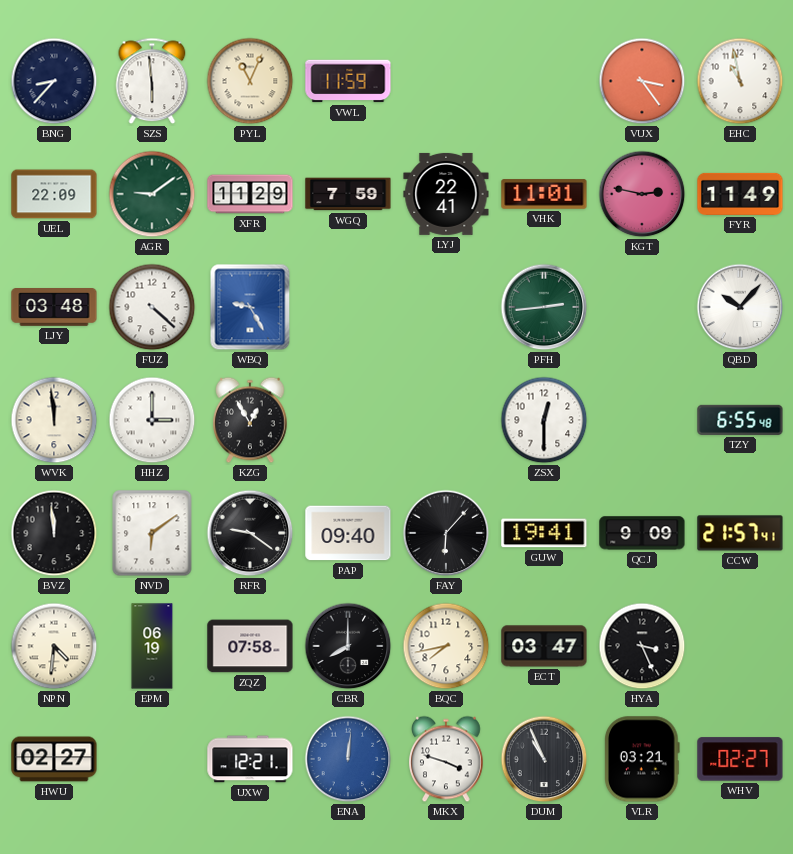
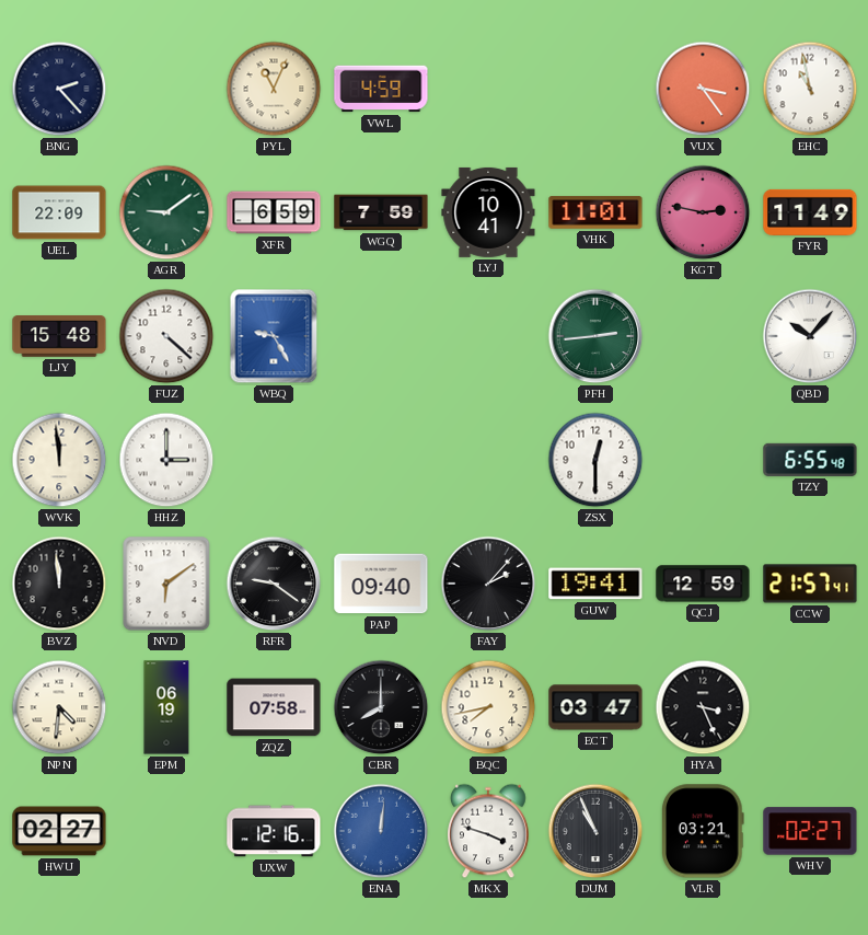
BNG: 8:37 -> 2:23 (59, 89)
SZS: 5:59 -> none (152, 81)
VWL: 11:59 -> 4:59 (381, 89)
XFR: 11:29 -> 6:59 (274, 212)
LYJ: 22:41 -> 10:41 (488, 212)
LJY: 03:48 -> 15:48 (59, 337)
KZG: 12:55 -> none (250, 420)
FAY: 6:07 -> 2:07 (488, 584)
QCJ: 9:09 -> 12:59 (703, 584)
UXW: 12:21 -> 12:16 (274, 831)
